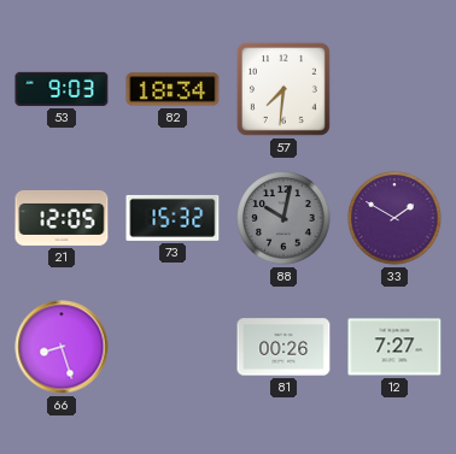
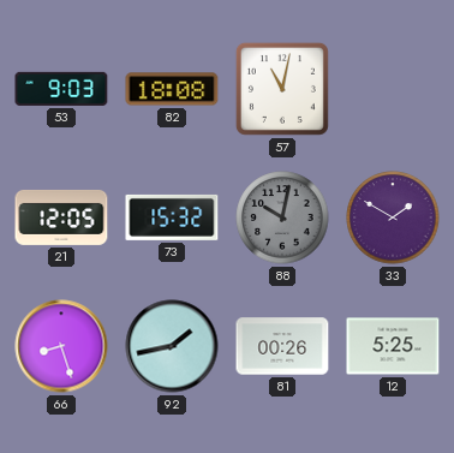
82: 18:34 -> 18:08 (172, 89)
57: 7:31 -> 11:02 (282, 89)
92: none -> 1:43 (172, 346)
12: 7:27 -> 5:25 (393, 346)
